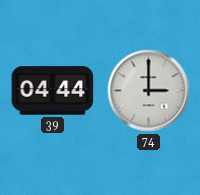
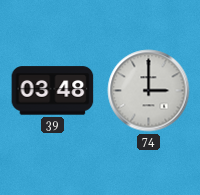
39: 04:44 -> 03:48 (53, 91)
